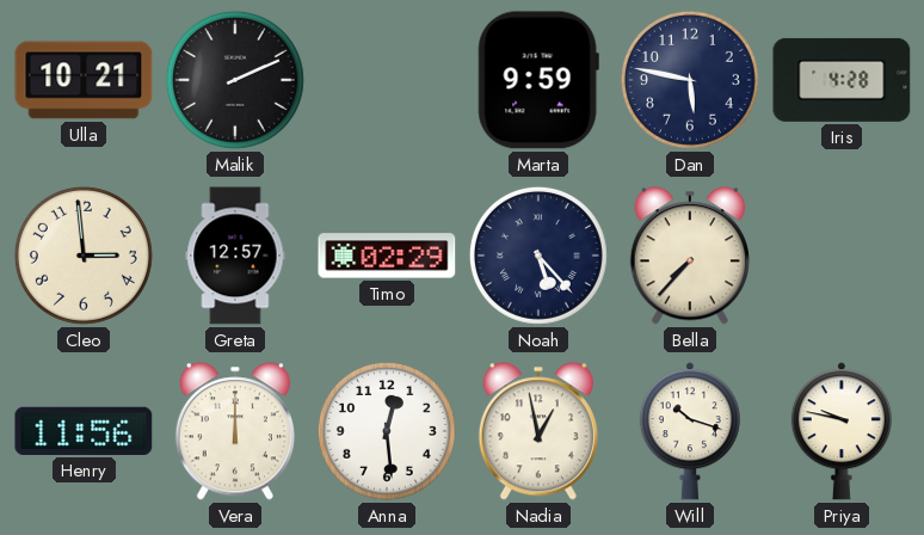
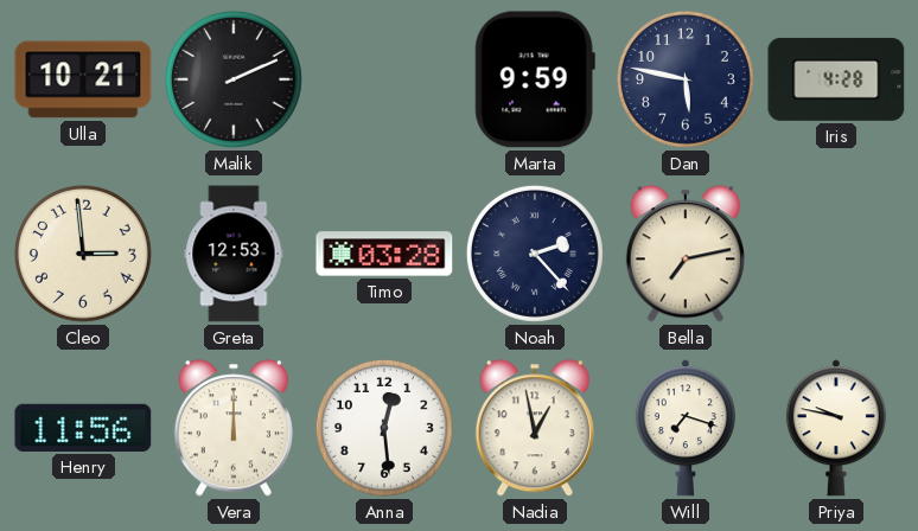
Greta: 12:57 -> 12:53 (234, 254)
Timo: 02:29 -> 03:28 (384, 254)
Noah: 5:23 -> 2:23 (535, 254)
Bella: 7:37 -> 7:13 (686, 254)
Will: 10:18 -> 7:18 (686, 428)
